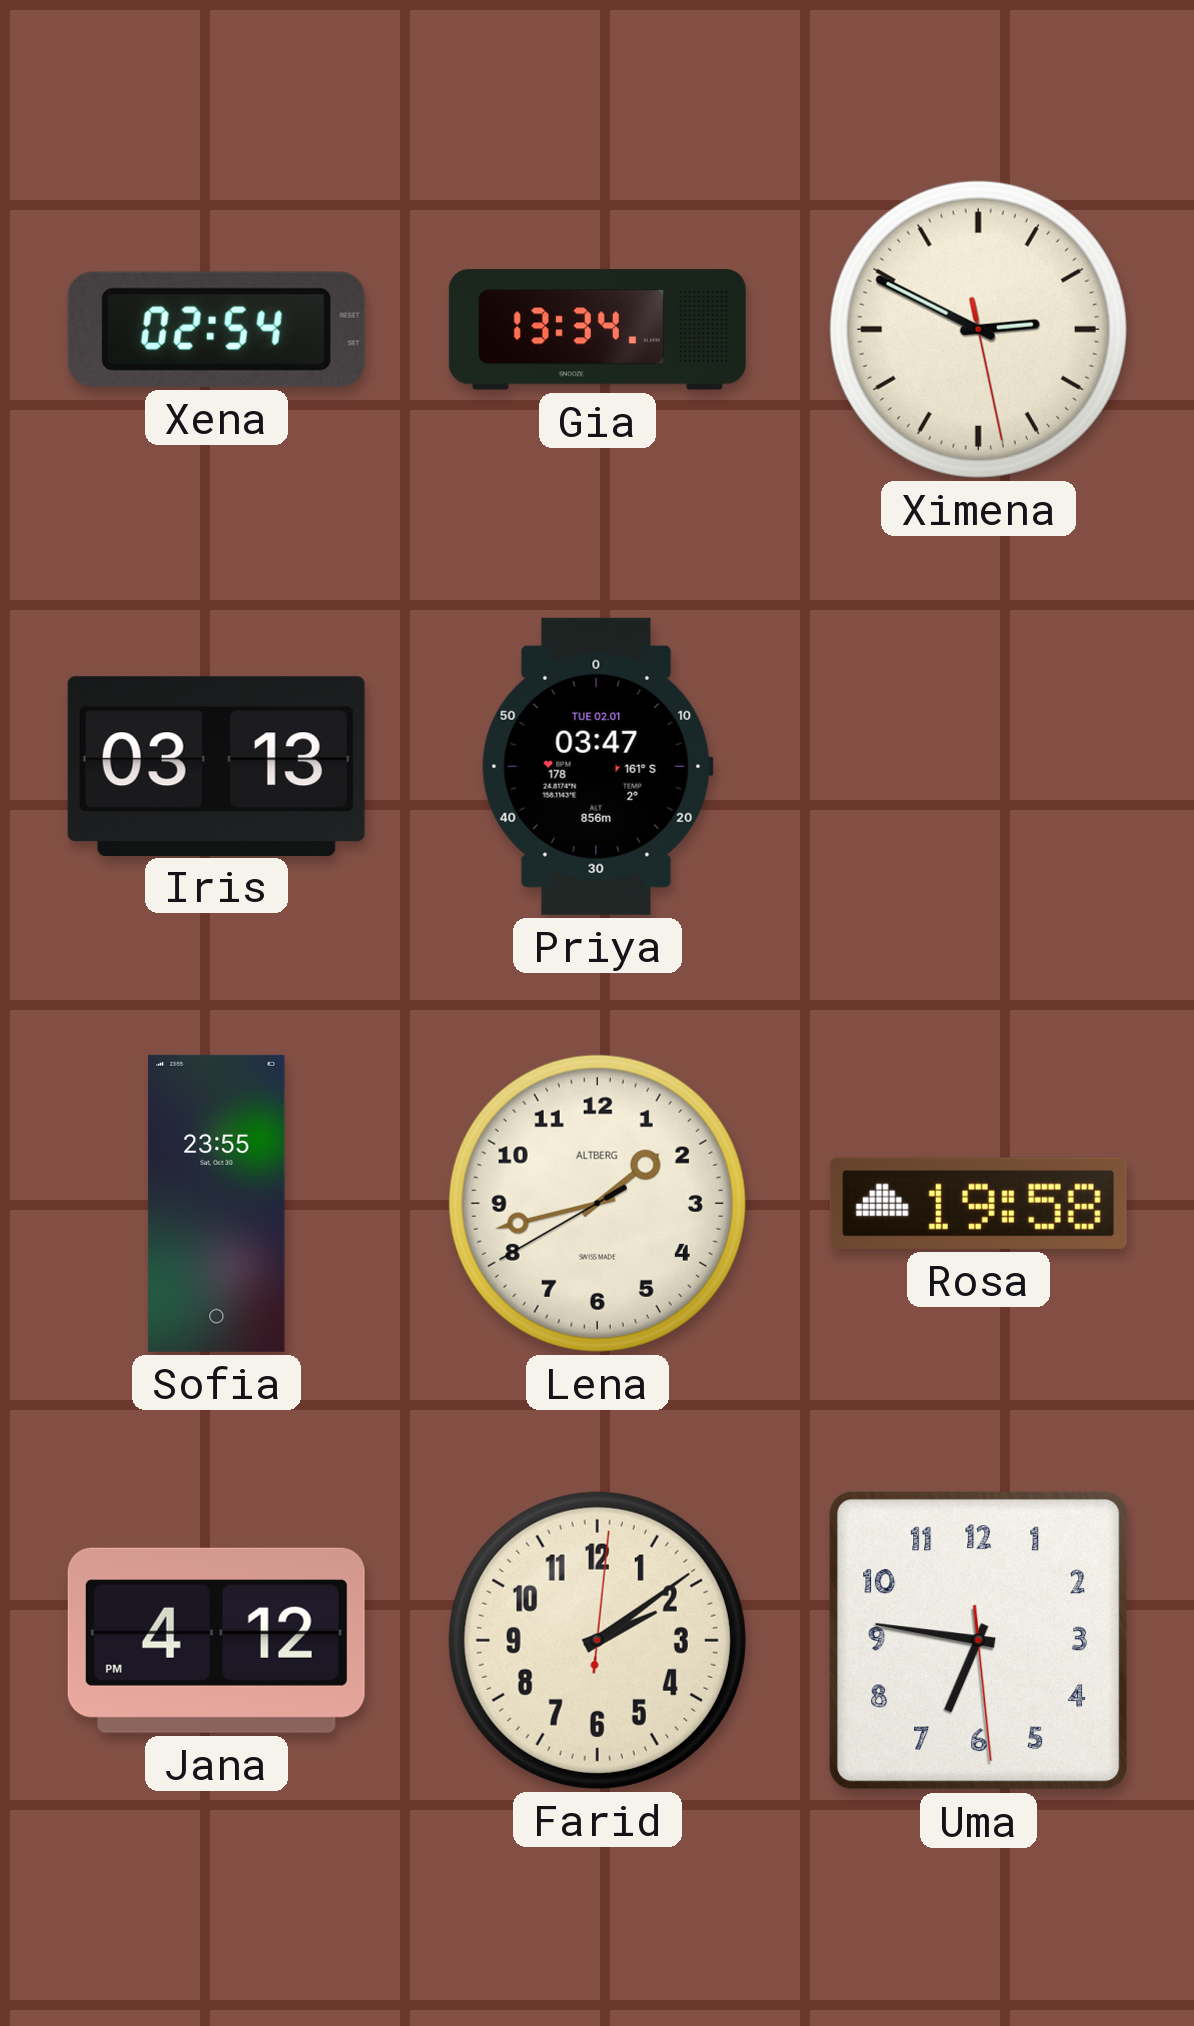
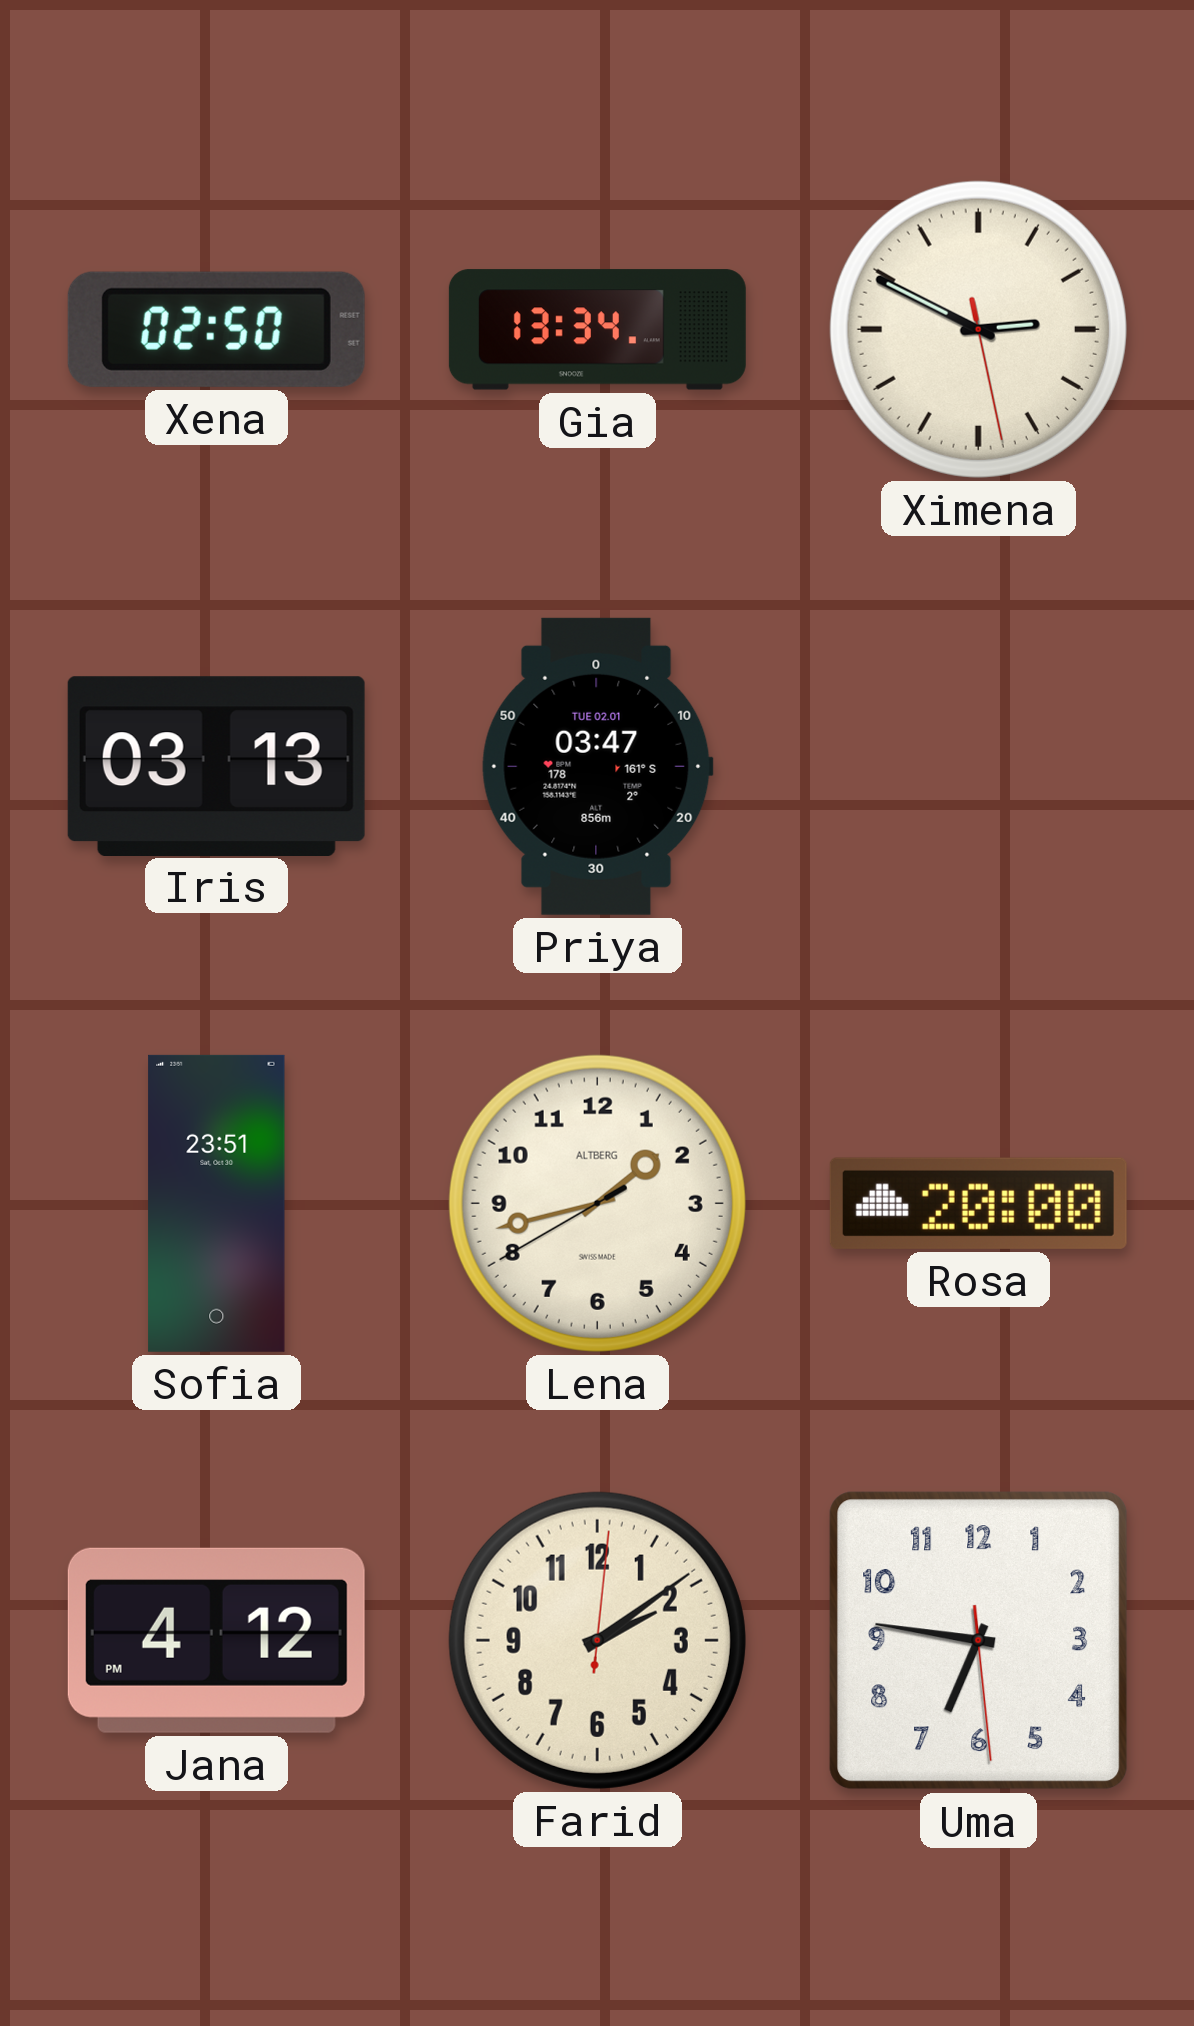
Xena: 02:54 -> 02:50 (216, 329)
Sofia: 23:55 -> 23:51 (217, 1203)
Rosa: 19:58 -> 20:00 (978, 1203)
